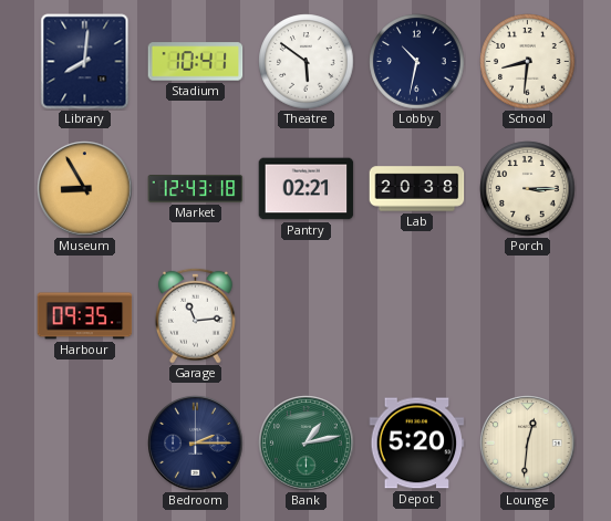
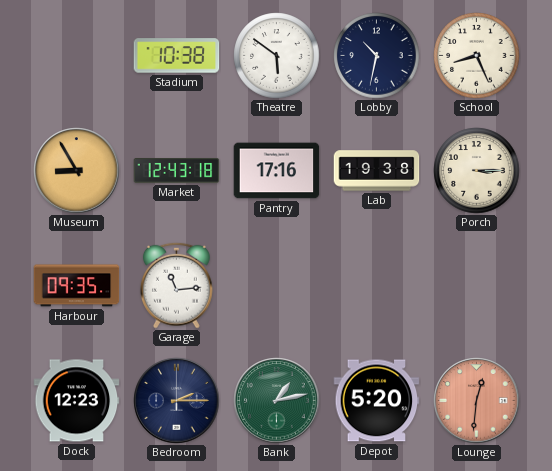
Library: 8:01 -> none (85, 62)
Stadium: 10:41 -> 10:38 (177, 56)
School: 8:31 -> 8:26 (477, 56)
Pantry: 02:21 -> 17:16 (277, 171)
Lab: 20:38 -> 19:38 (377, 171)
Dock: none -> 12:23 (77, 401)
Lounge dial: cream -> salmon (477, 401)
